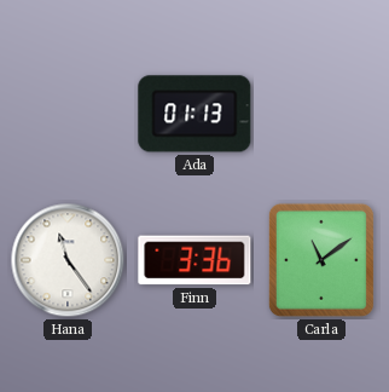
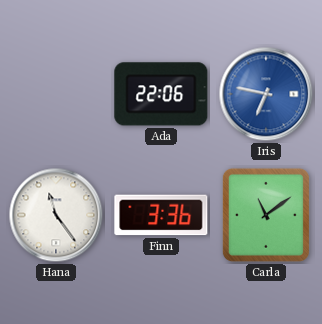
Ada: 01:13 -> 22:06 (161, 94)
Iris: none -> 6:47 (266, 94)
